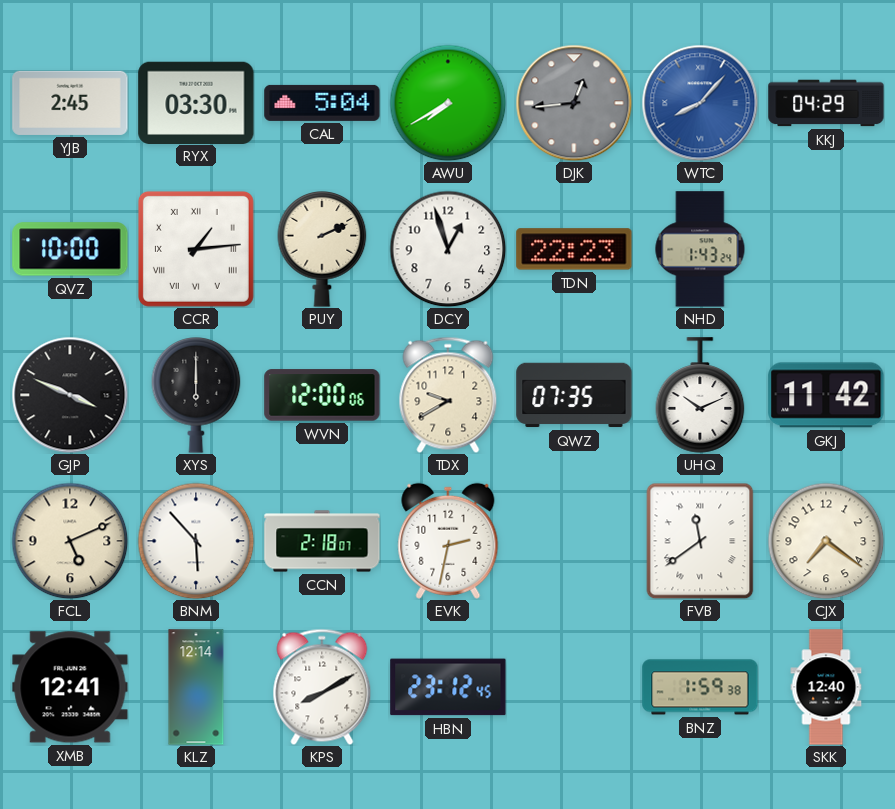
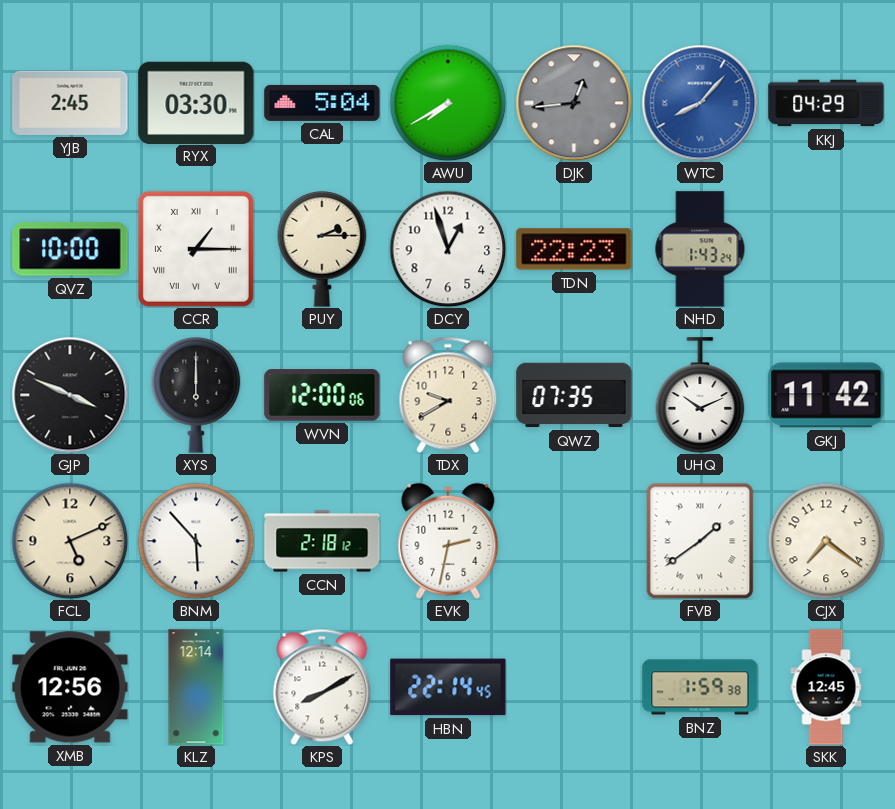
CCR: 1:14 -> 1:15 (196, 249)
PUY: 2:11 -> 2:15 (322, 250)
CCN: 2:18:07 -> 2:18:12 (322, 541)
FVB: 11:39 -> 1:39 (700, 541)
XMB: 12:41 -> 12:56 (70, 687)
HBN: 23:12 -> 22:14 (448, 687)
SKK: 12:40 -> 12:45 (826, 687)
